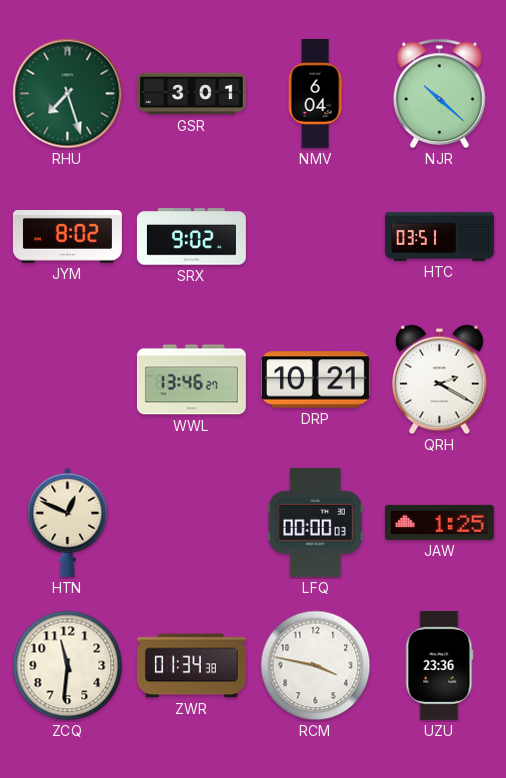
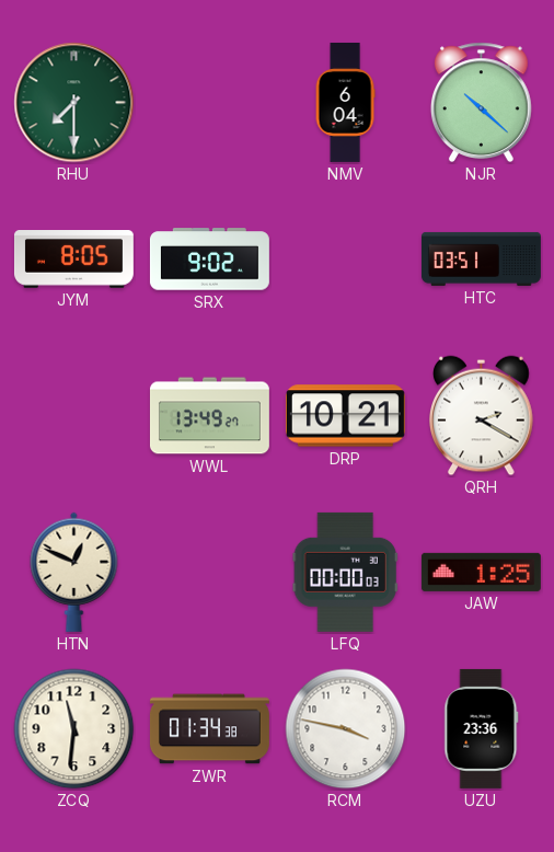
RHU: 7:27 -> 7:30 (74, 103)
GSR: 3:01 -> none (191, 94)
JYM: 8:02 -> 8:05 (73, 260)
WWL: 13:46 -> 13:49 (209, 416)
